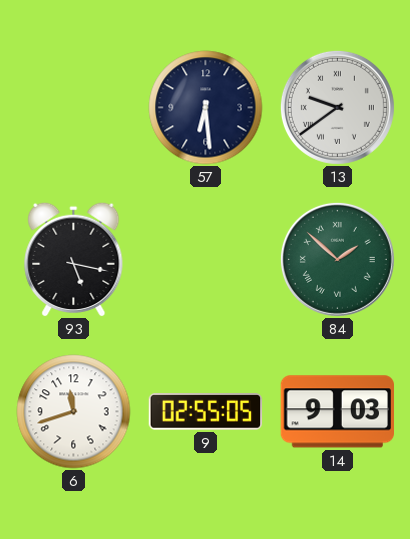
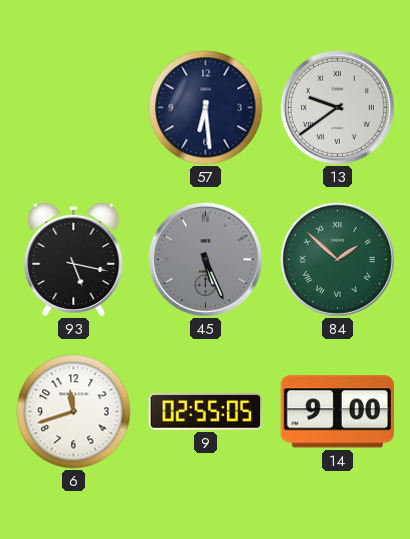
45: none -> 5:26 (205, 259)
14: 9:03 -> 9:00 (337, 412)
